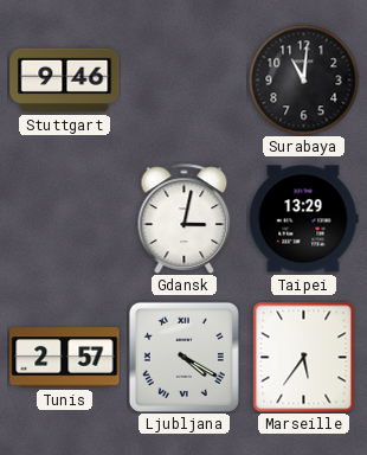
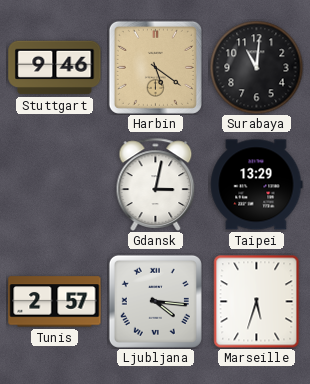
Harbin: none -> 5:21 (155, 67)
Ljubljana: 4:20 -> 4:16 (155, 301)
Marseille: 5:36 -> 5:33 (257, 301)
